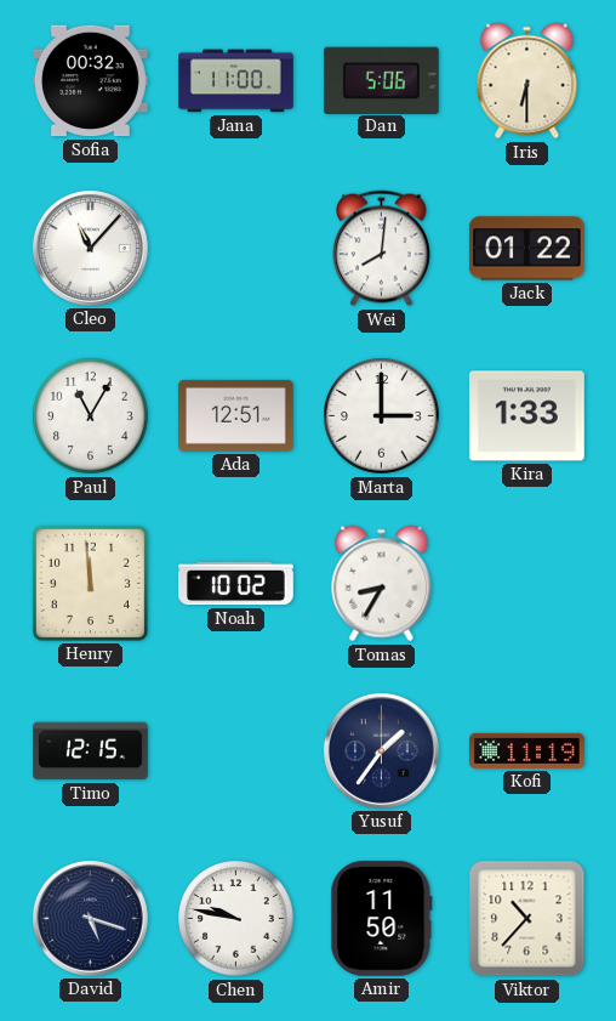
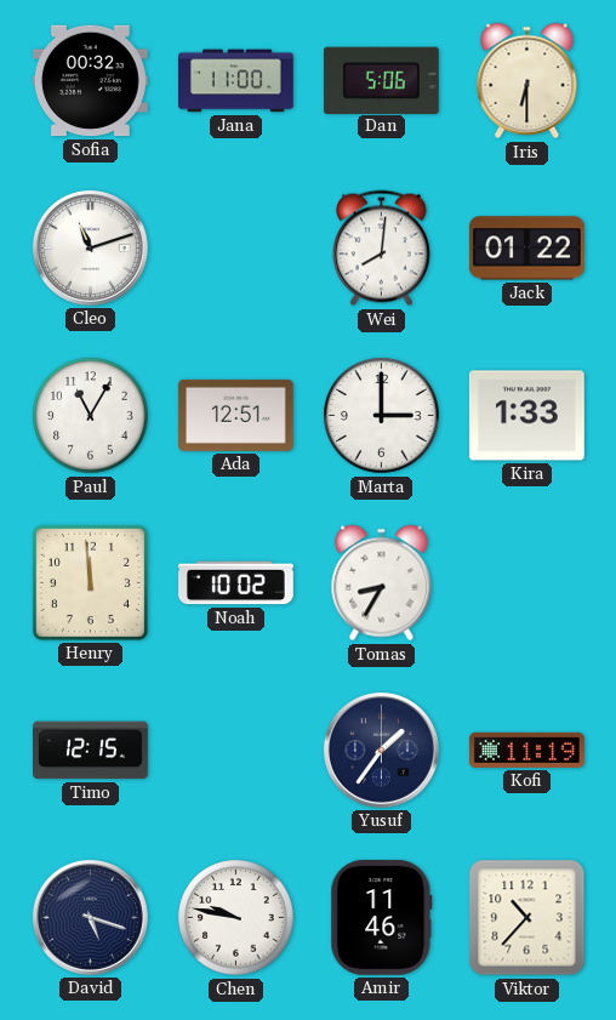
Cleo: 11:07 -> 11:12 (90, 247)
Amir: 11:50 -> 11:46 (382, 918)
